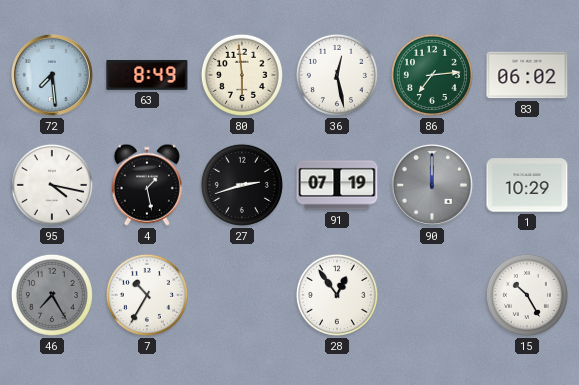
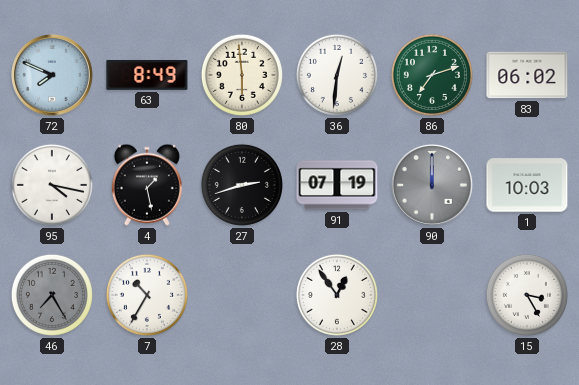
72: 7:29 -> 7:49 (52, 75)
36: 12:28 -> 12:31 (337, 75)
86: 7:14 -> 7:12 (432, 75)
1: 10:29 -> 10:03 (527, 185)
15: 10:25 -> 3:25 (527, 295)
